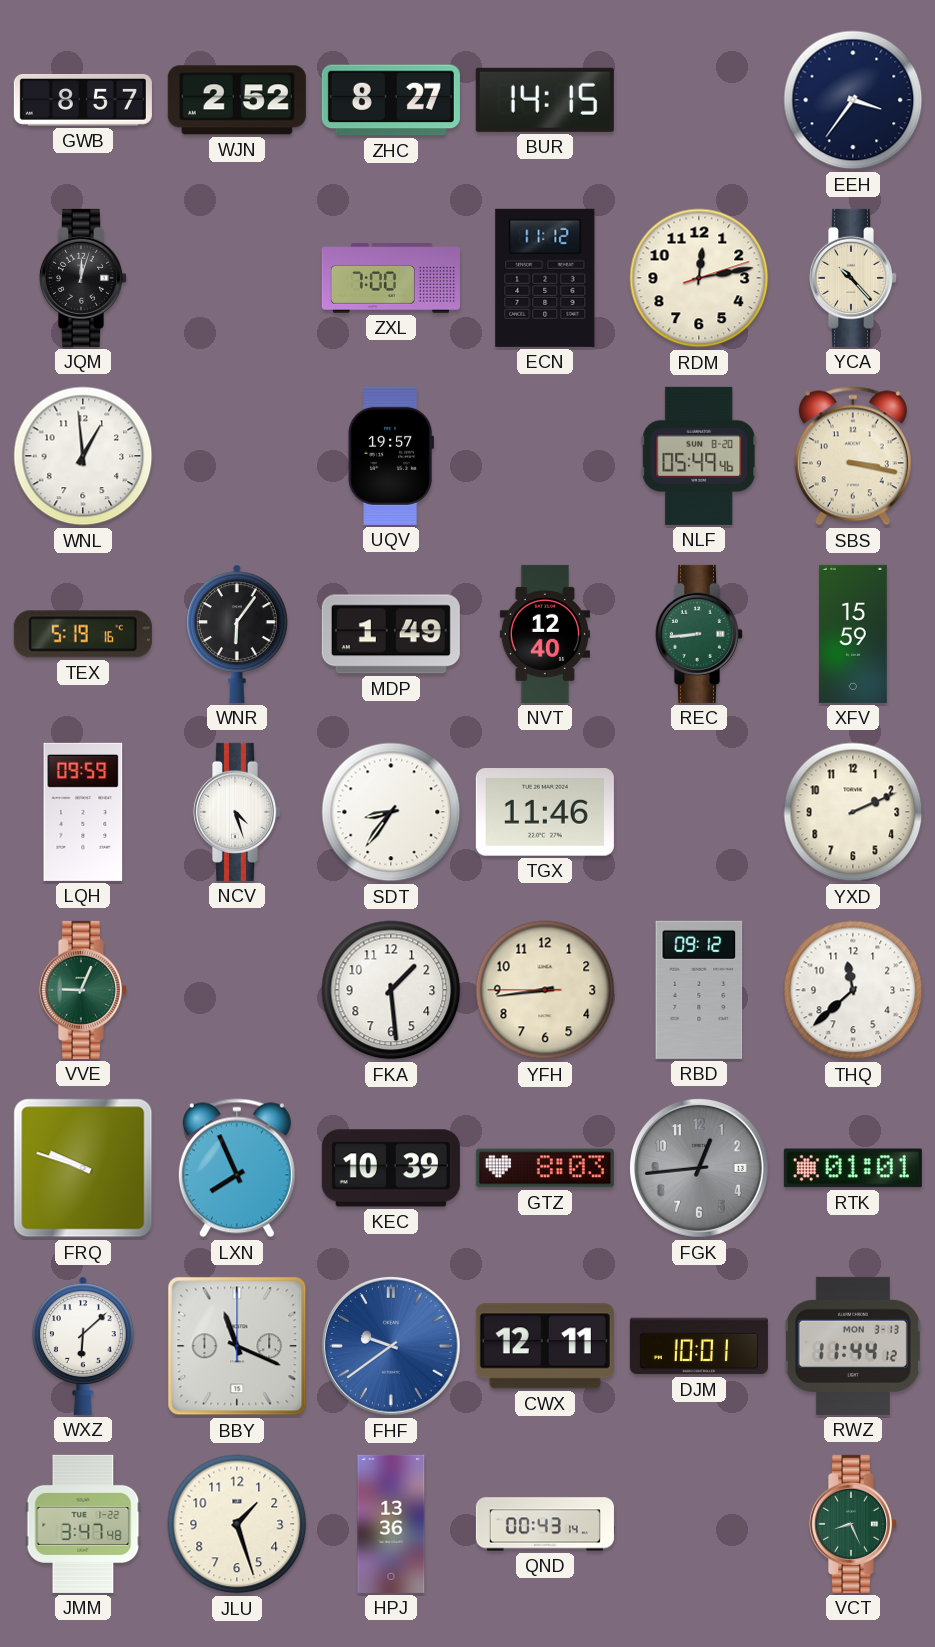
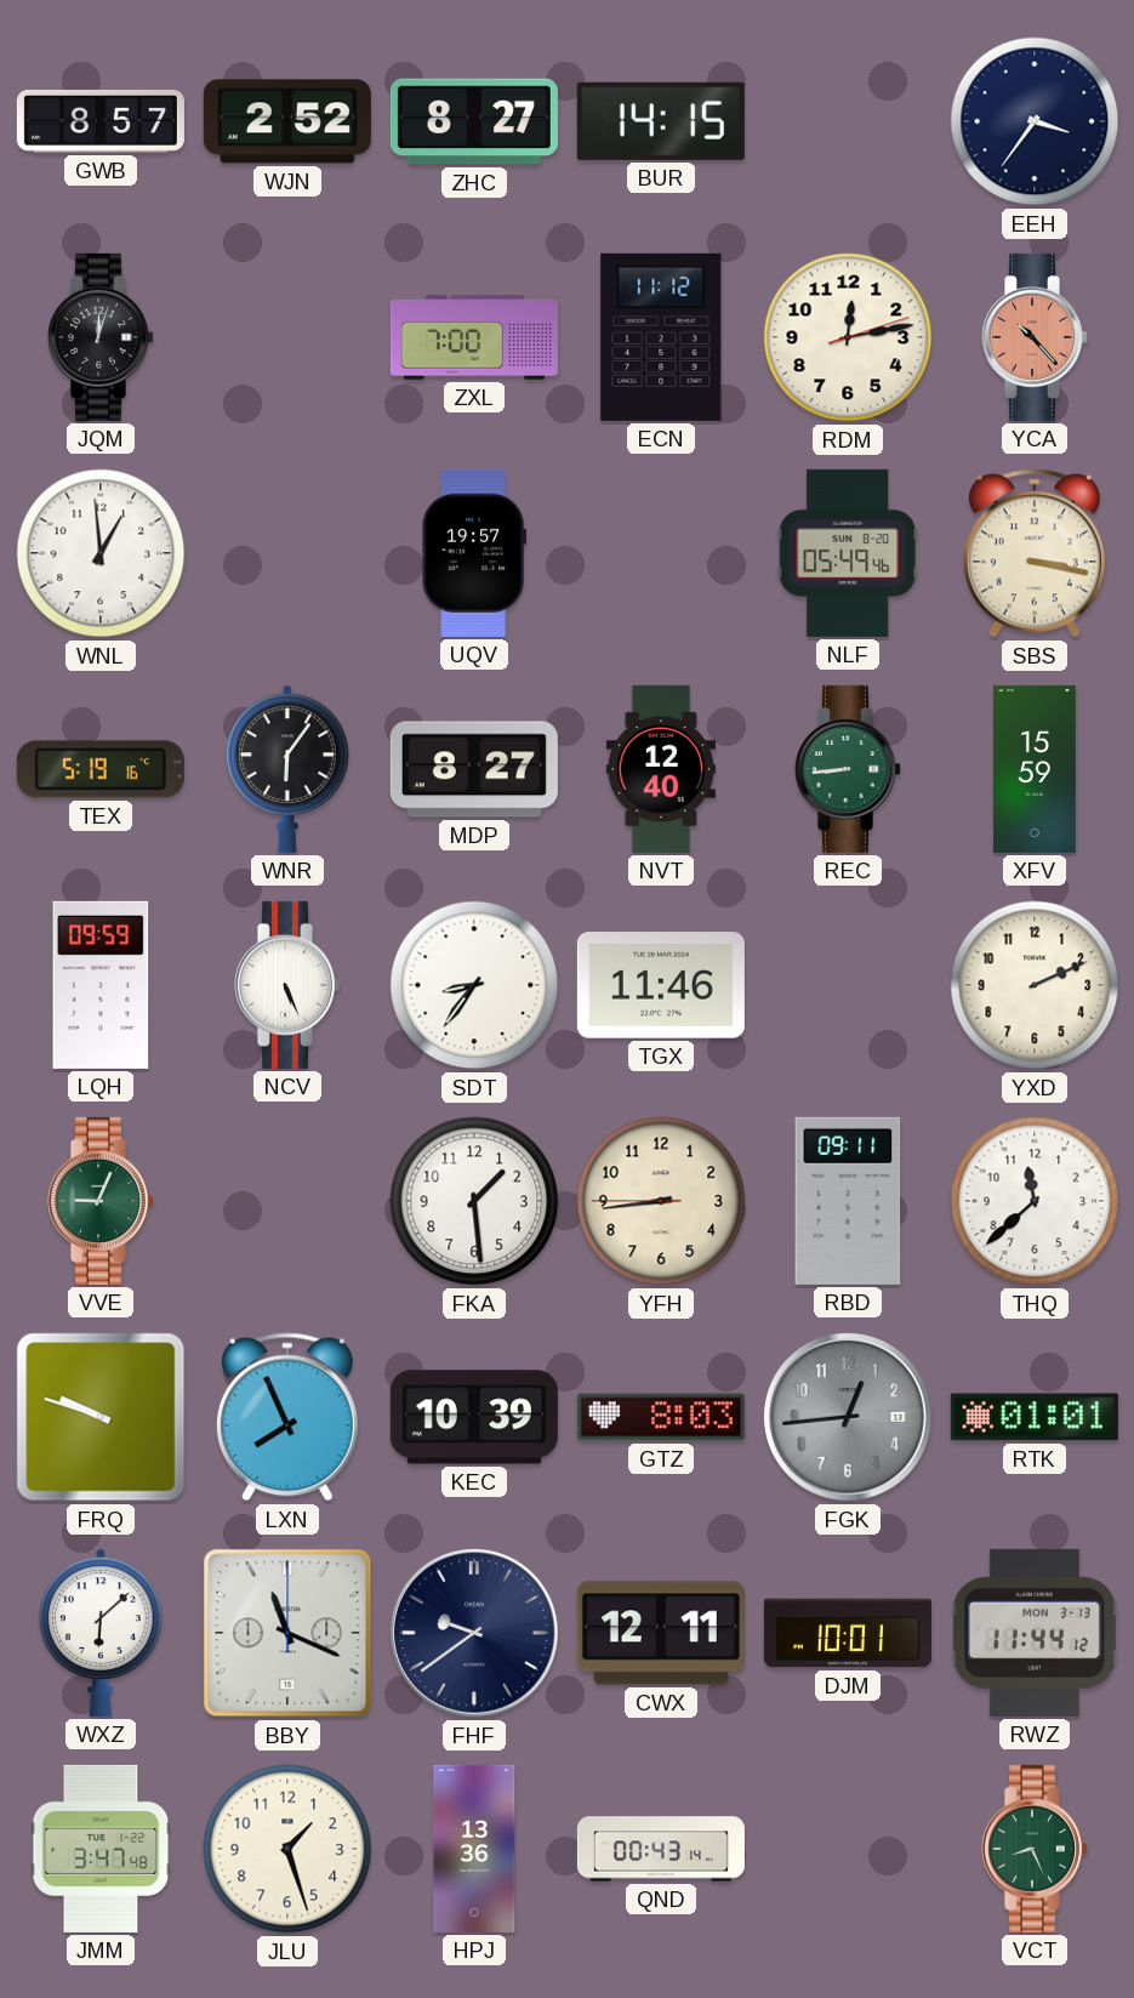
YCA dial: cream -> salmon (1033, 337)
MDP: 1:49 -> 8:27 (474, 769)
NCV: 4:27 -> 5:26 (286, 985)
RBD: 09:12 -> 09:11 (848, 1201)
FHF dial: blue -> navy (474, 1633)
